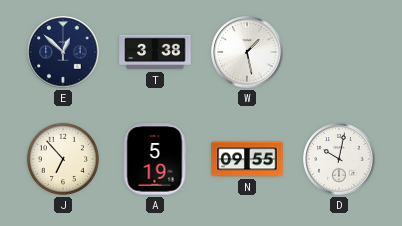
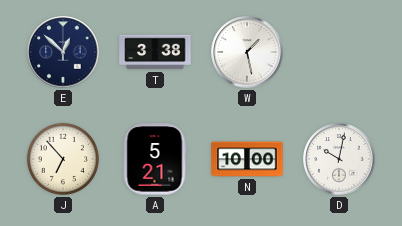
A: 5:19 -> 5:21 (155, 159)
N: 09:55 -> 10:00 (247, 159)
